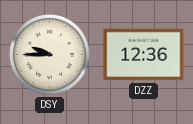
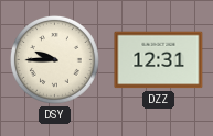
DZZ: 12:36 -> 12:31 (159, 60)
